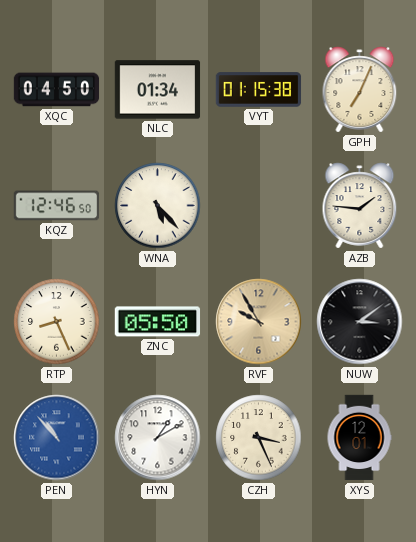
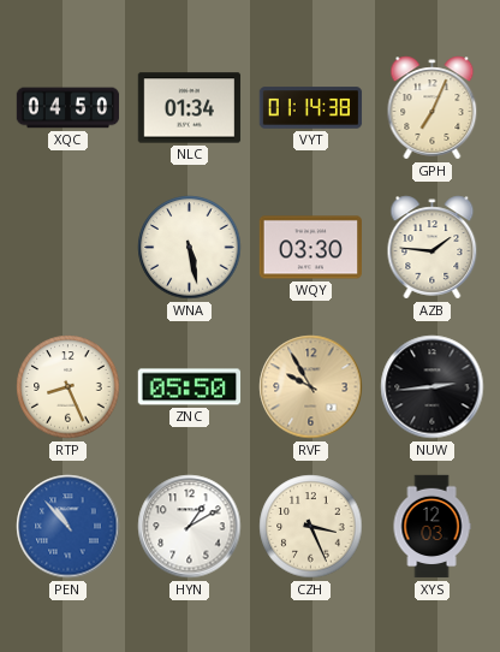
VYT: 01:15 -> 01:14 (311, 108)
KQZ: 12:46 -> none (57, 206)
WNA: 5:23 -> 5:28 (190, 248)
WQY: none -> 03:30 (311, 248)
NUW: 3:09 -> 2:44 (433, 387)
XYS: 12:01 -> 12:03 (431, 527)
